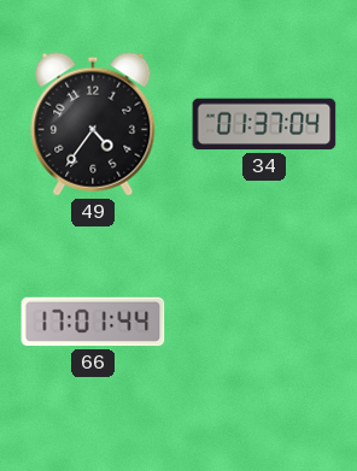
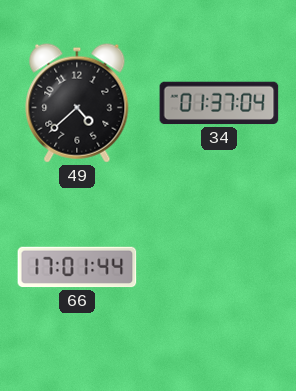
49: 4:36 -> 4:38 (77, 103)
